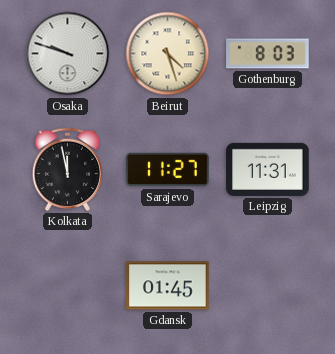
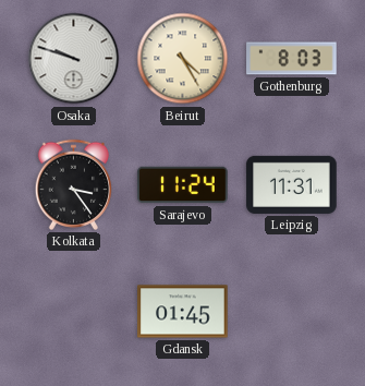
Beirut: 4:27 -> 4:25 (183, 59)
Kolkata: 11:58 -> 3:24 (73, 184)
Sarajevo: 11:27 -> 11:24 (183, 185)
